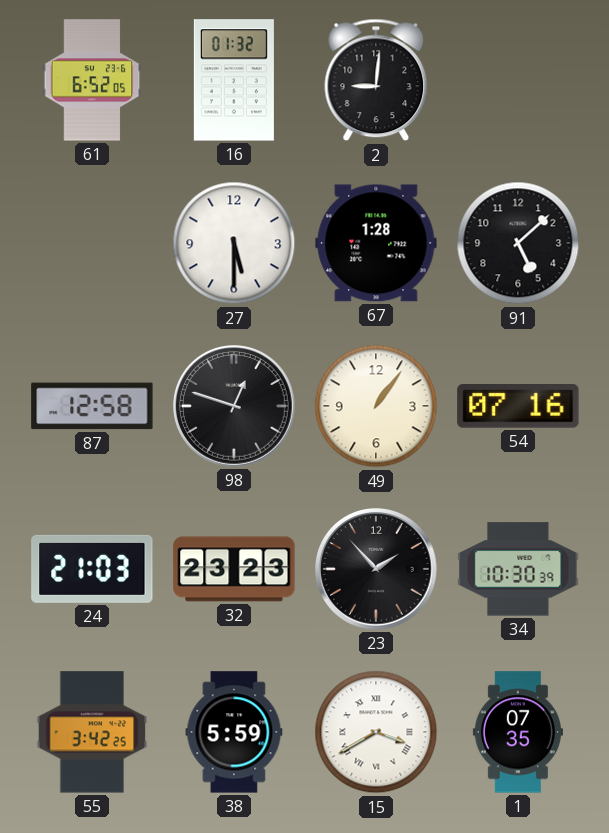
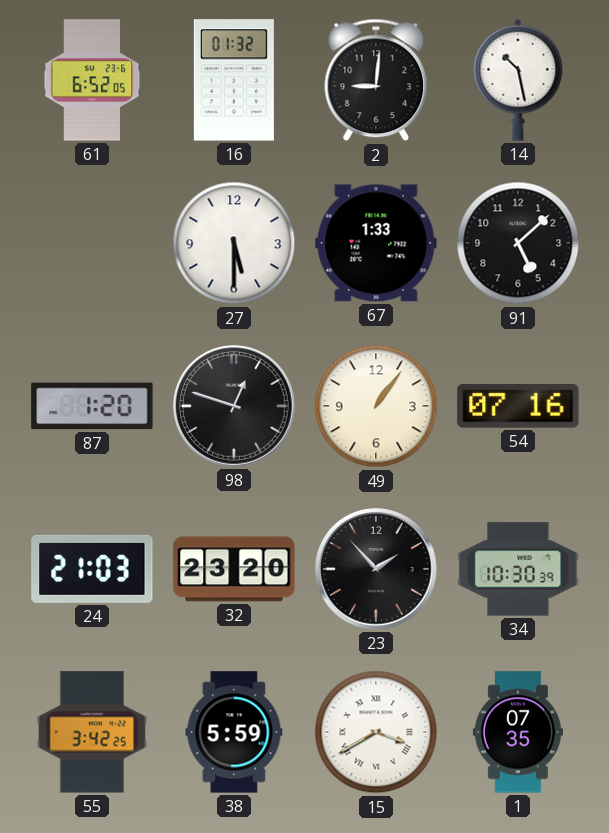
14: none -> 10:28 (518, 80)
67: 1:28 -> 1:33 (376, 243)
87: 12:58 -> 1:20 (92, 406)
32: 23:23 -> 23:20 (234, 569)
